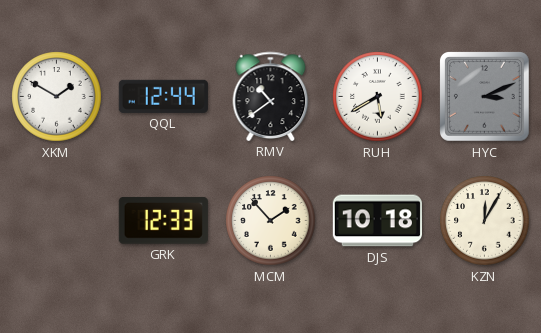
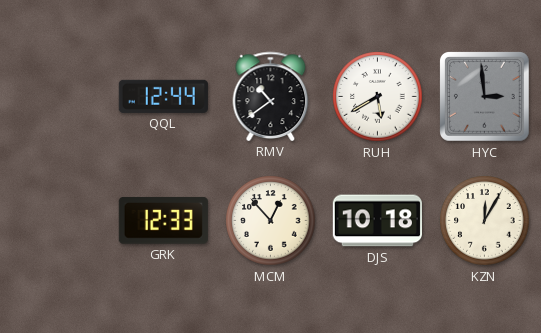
XKM: 1:50 -> none (57, 97)
HYC: 3:11 -> 2:59 (485, 97)
MCM: 1:53 -> 12:53 (271, 221)
